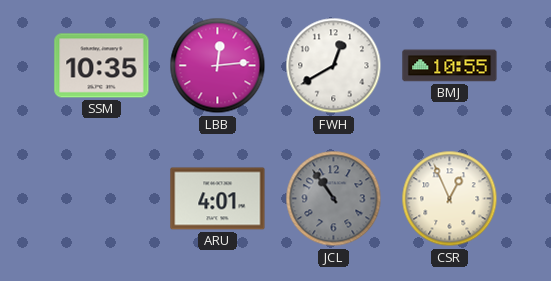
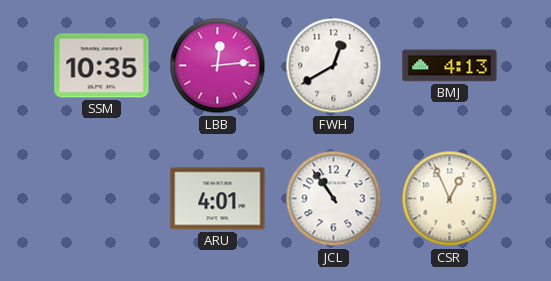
BMJ: 10:55 -> 4:13 (450, 66)
JCL dial: grey -> white (334, 199)
